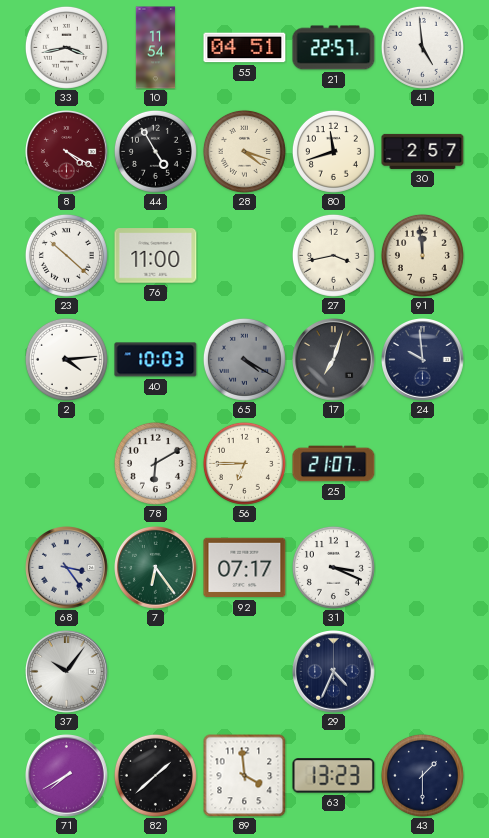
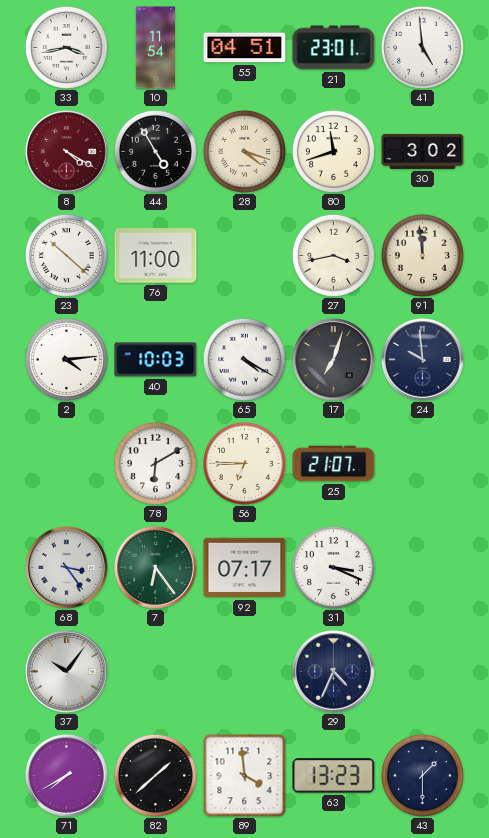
21: 22:57 -> 23:01 (334, 48)
30: 2:57 -> 3:02 (423, 151)
65 dial: grey -> white (244, 359)
